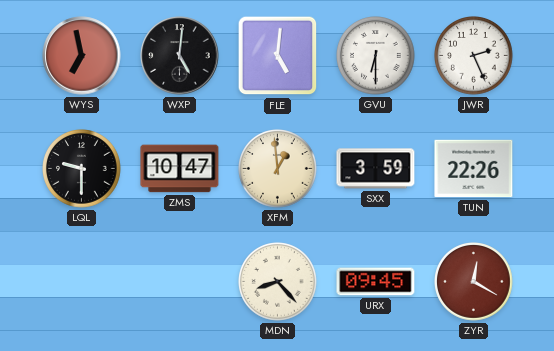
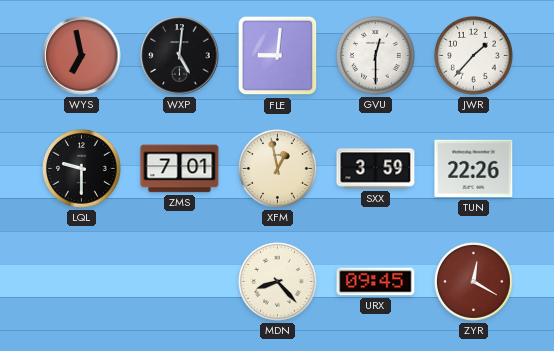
FLE: 5:01 -> 9:01 (278, 56)
GVU: 6:30 -> 12:30 (376, 56)
JWR: 2:26 -> 1:37 (474, 56)
ZMS: 10:47 -> 7:01 (180, 169)
XFM: 12:59 -> 12:58 (278, 169)
